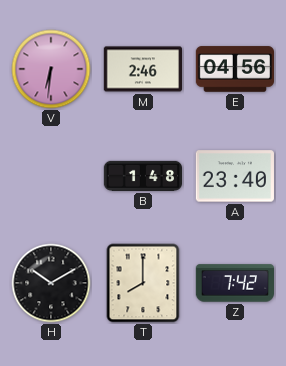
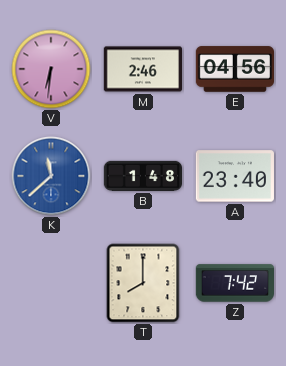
K: none -> 11:38 (51, 176)
H: 10:10 -> none (51, 283)
